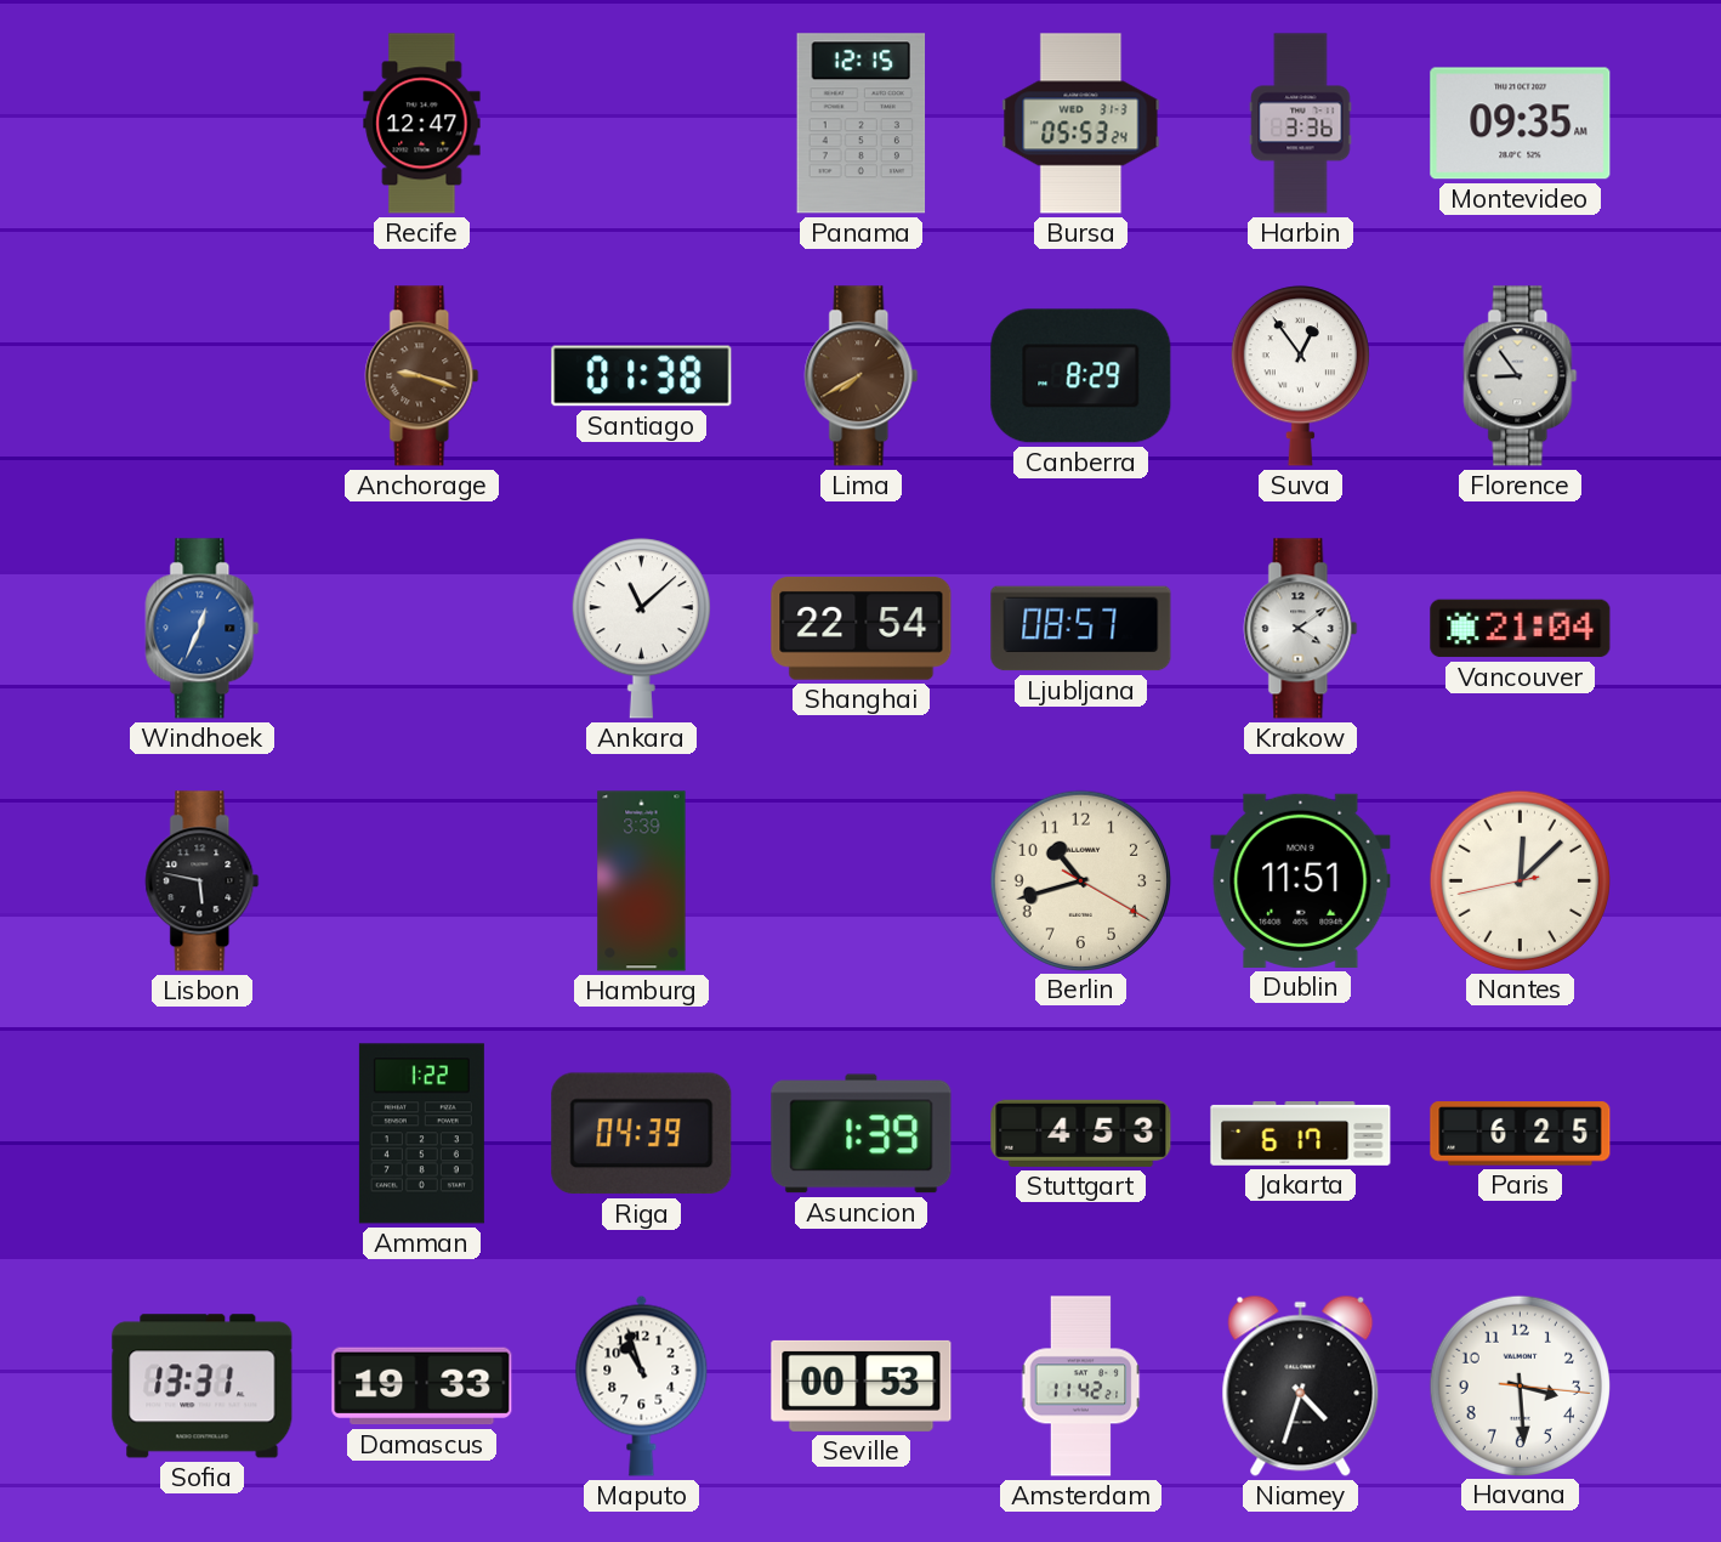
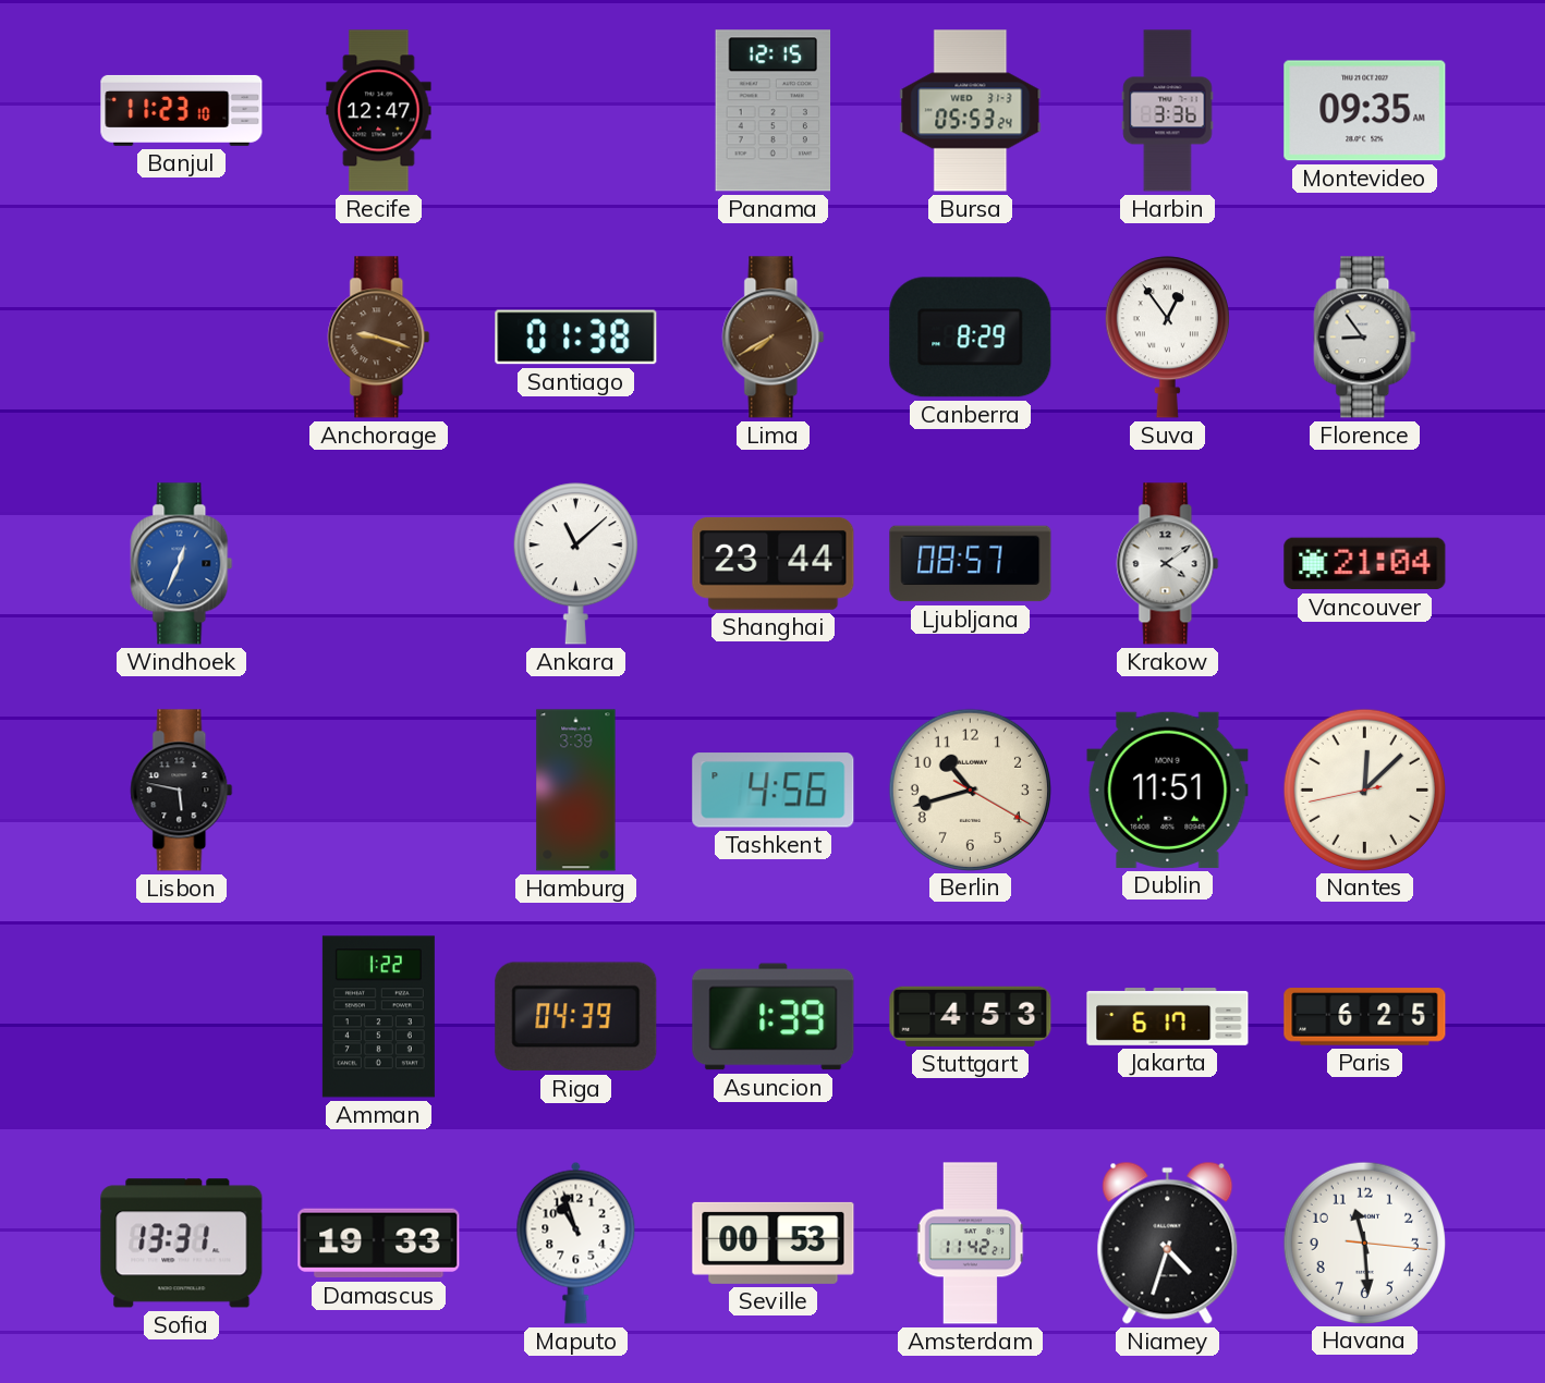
Banjul: none -> 11:23 (182, 110)
Shanghai: 22:54 -> 23:44 (774, 563)
Tashkent: none -> 4:56 (774, 791)
Havana: 3:29 -> 11:29 (1364, 1243)
